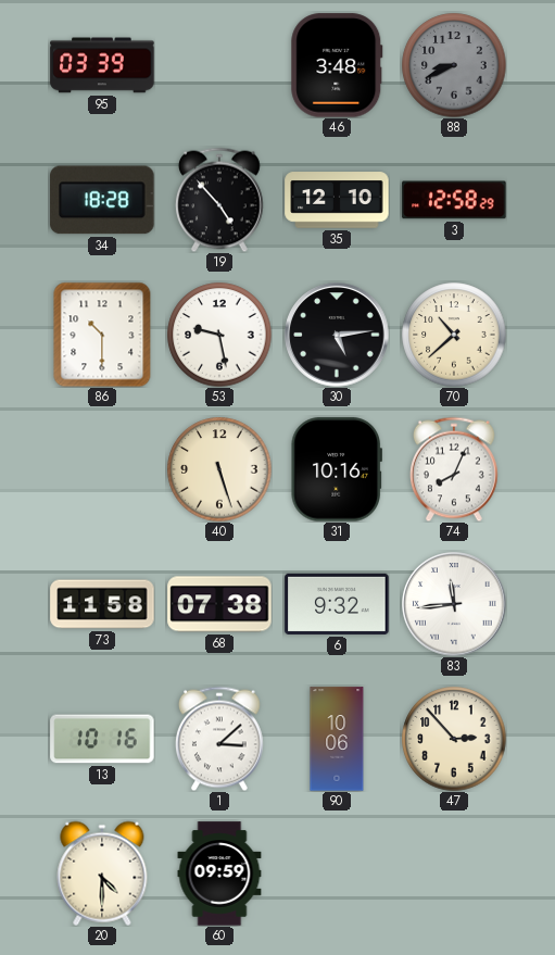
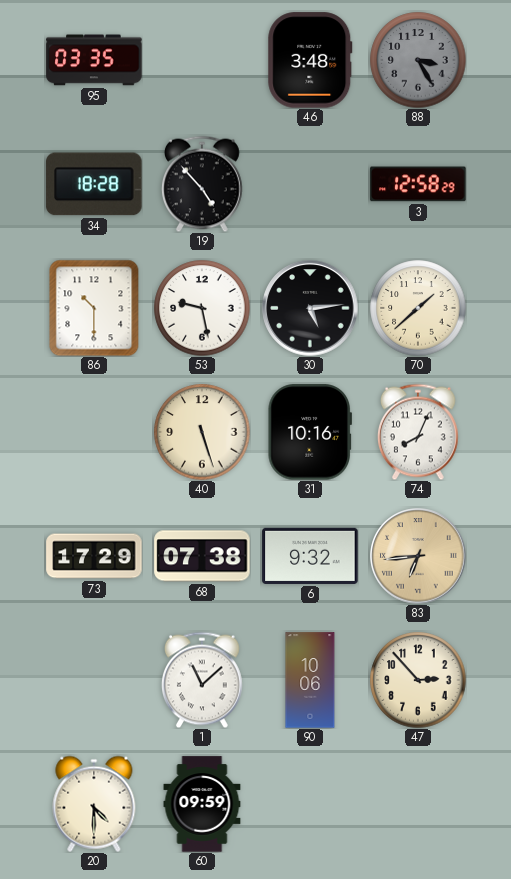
95: 03:39 -> 03:35 (94, 60)
88: 8:41 -> 3:25 (418, 60)
35: 12:10 -> none (337, 200)
70: 10:38 -> 1:38 (418, 308)
73: 11:58 -> 17:29 (94, 556)
83: 11:44 -> 6:44 (418, 556)
83 dial: white -> champagne (418, 556)
13: 10:16 -> none (102, 739)
1: 3:08 -> 11:08 (202, 680)
